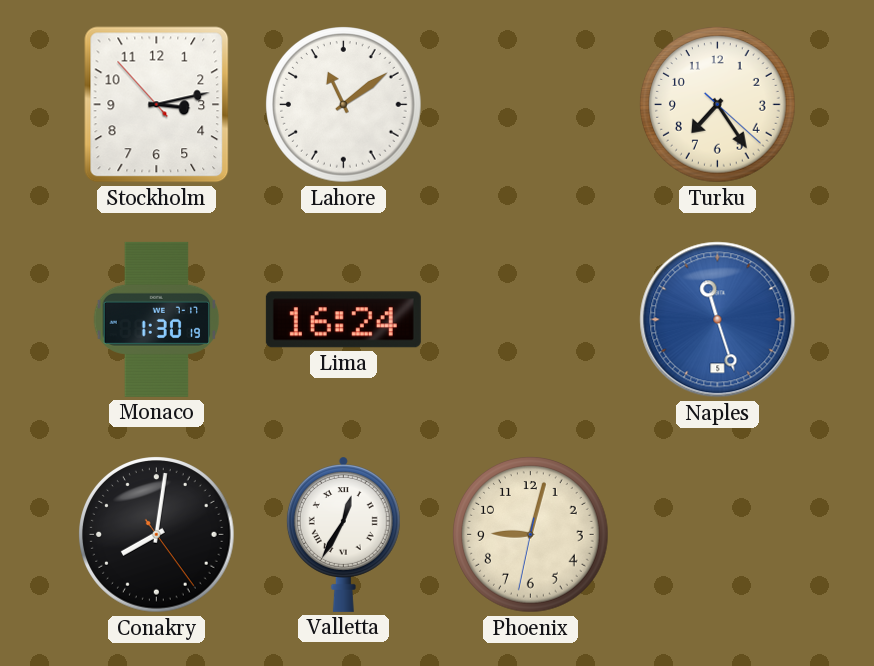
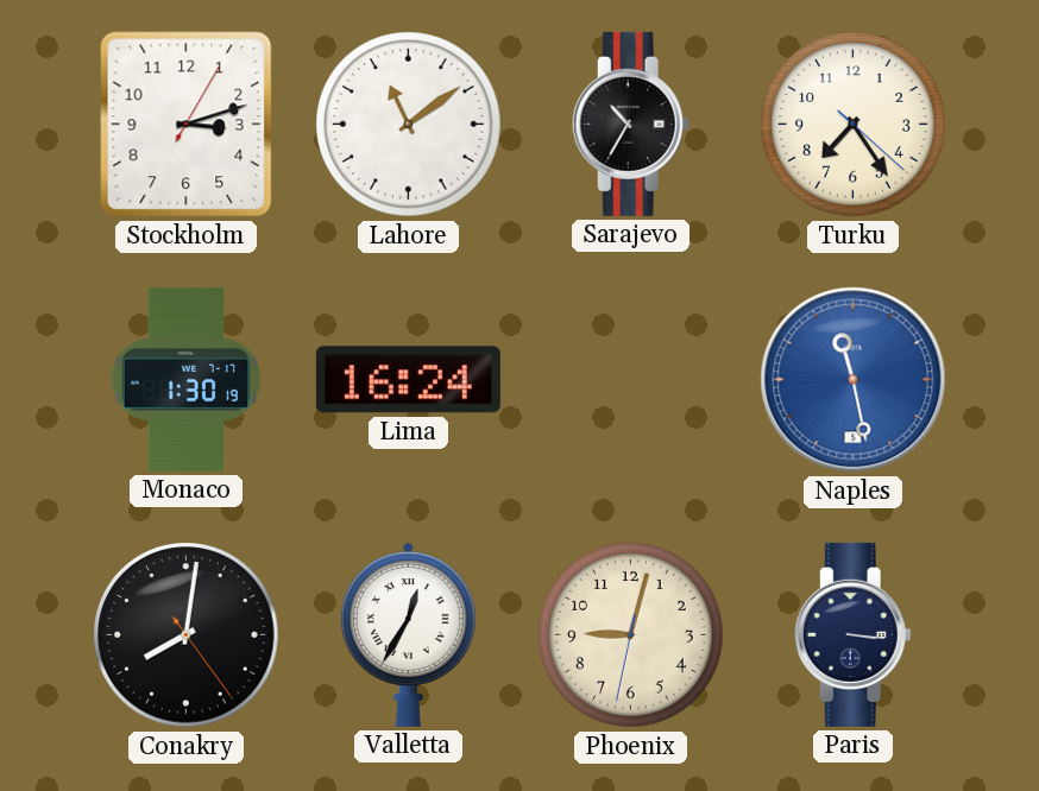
Stockholm: 3:12:53 -> 3:12:05 (187, 125)
Sarajevo: none -> 10:35 (630, 124)
Naples: 11:27 -> 11:28 (854, 380)
Paris: none -> 3:16 (852, 634)
